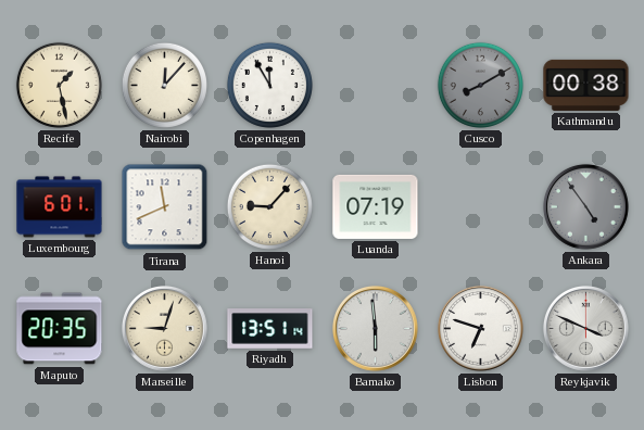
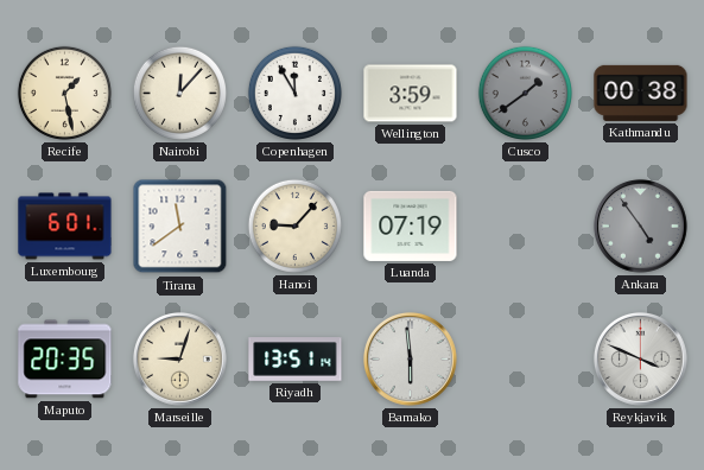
Wellington: none -> 3:59 (411, 94)
Cusco: 8:10 -> 1:39 (525, 93)
Tirana: 11:41 -> 11:39 (180, 227)
Lisbon: 6:48 -> none (480, 328)
